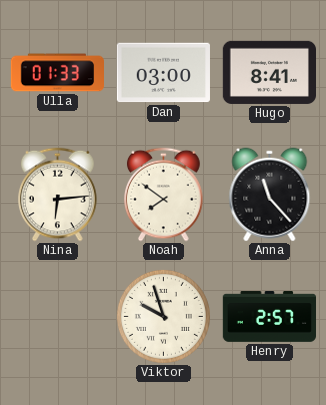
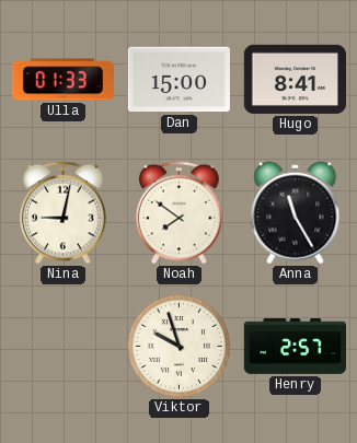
Dan: 03:00 -> 15:00 (178, 80)
Nina: 6:14 -> 9:02 (64, 213)
Anna: 11:23 -> 11:25 (296, 213)
